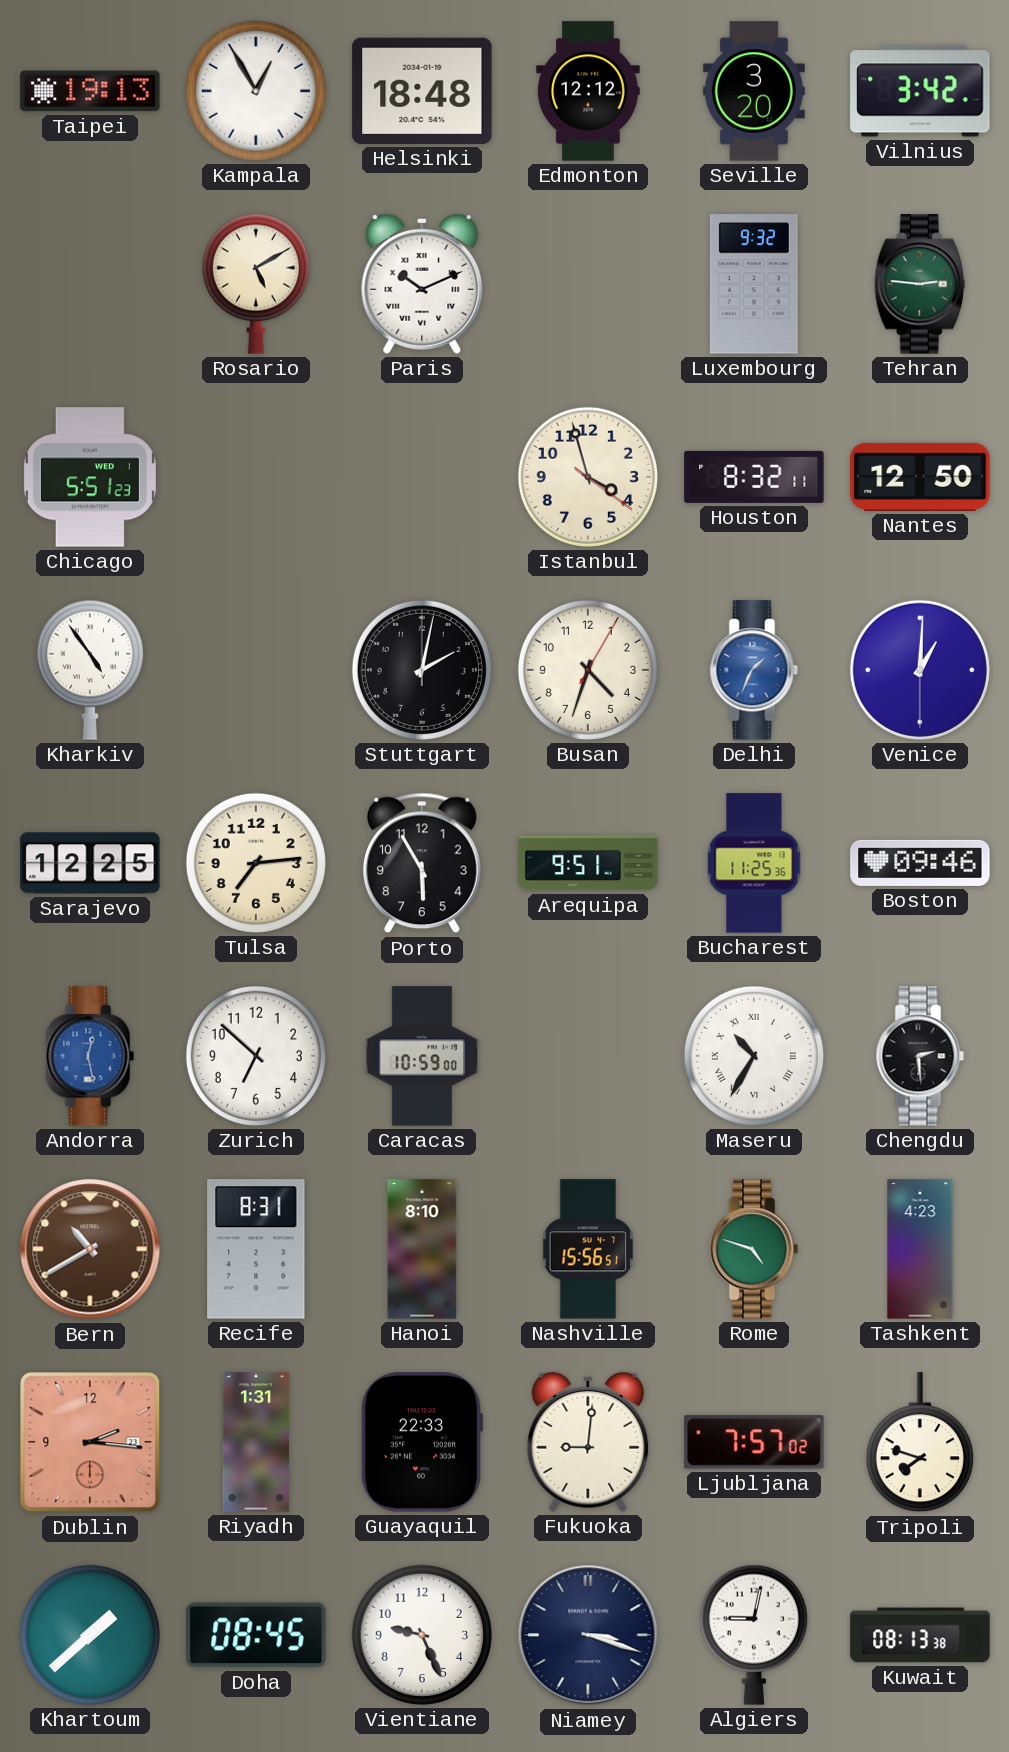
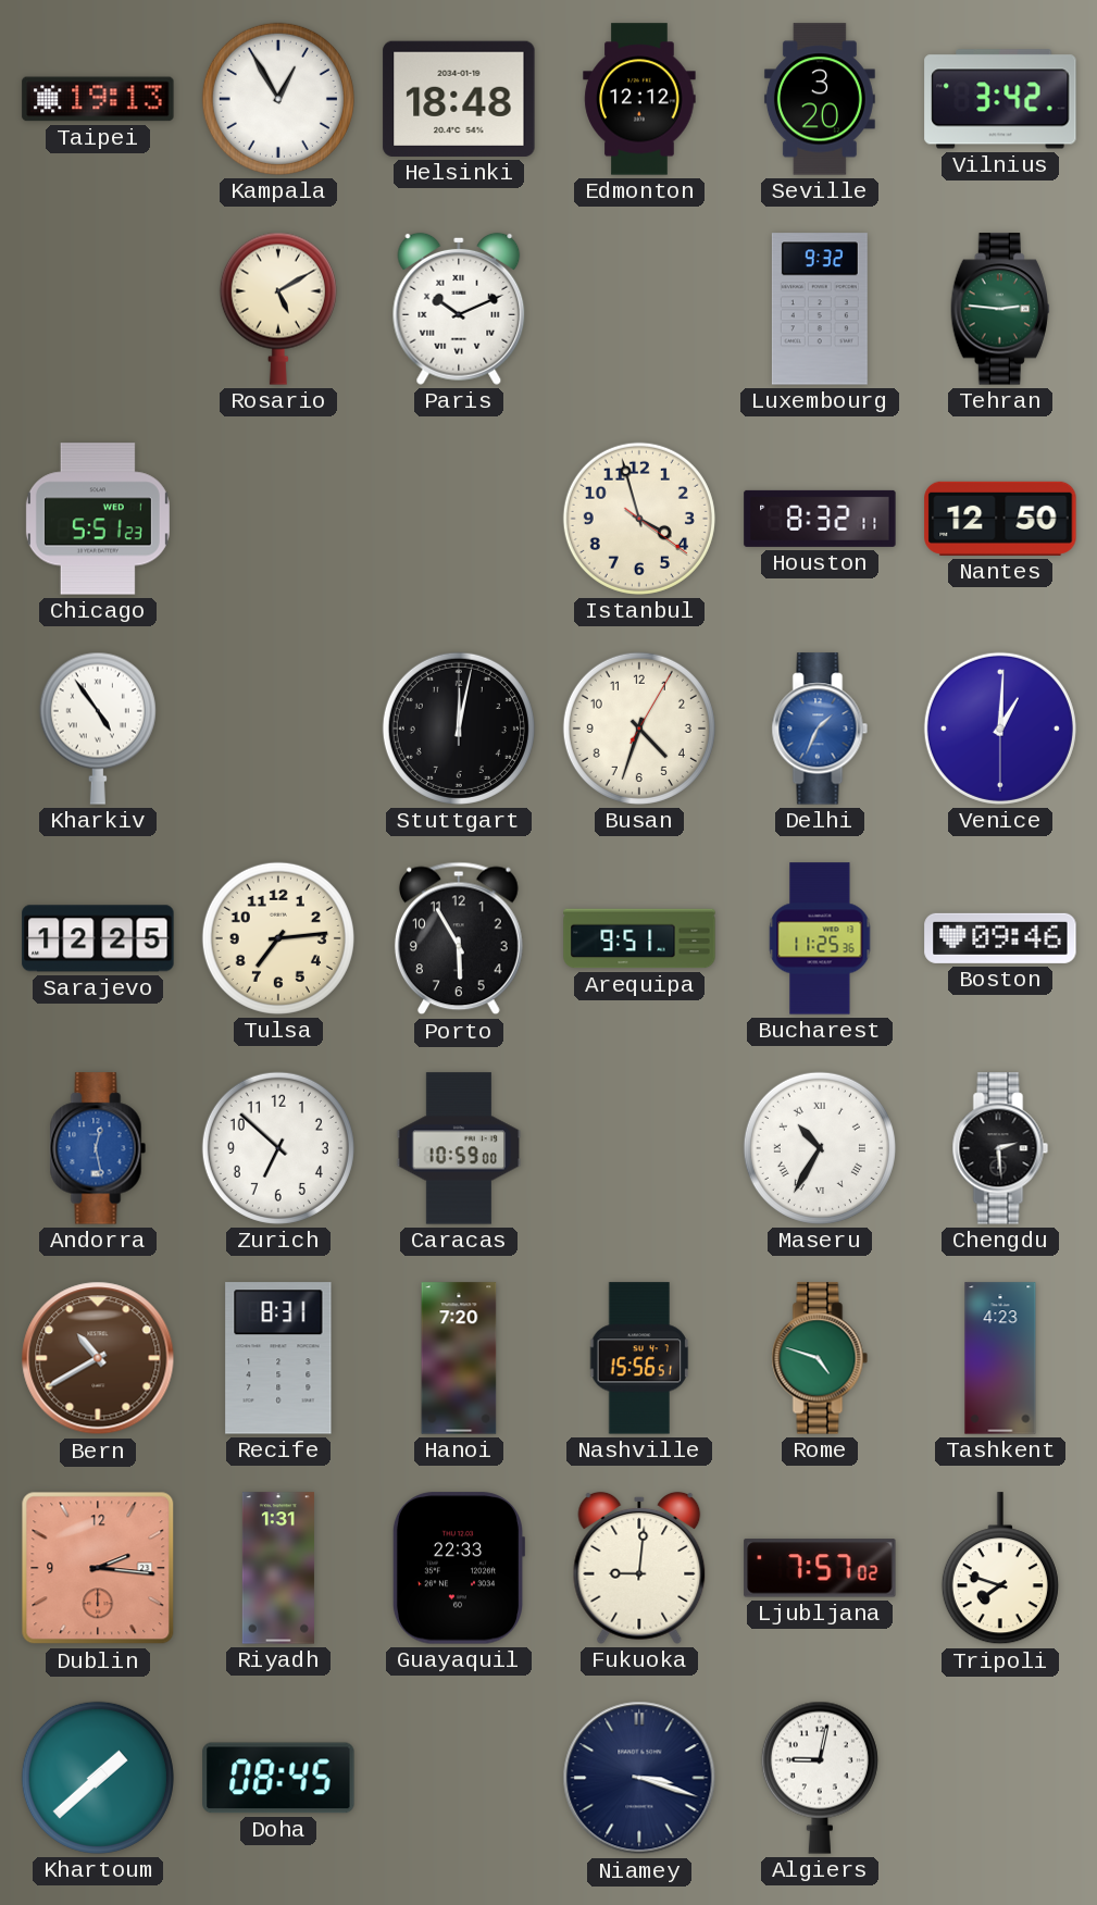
Stuttgart: 2:02 -> 12:02 (459, 729)
Hanoi: 8:10 -> 7:20 (459, 1358)
Vientiane: 9:26 -> none (422, 1635)
Kuwait: 08:13 -> none (920, 1635)
